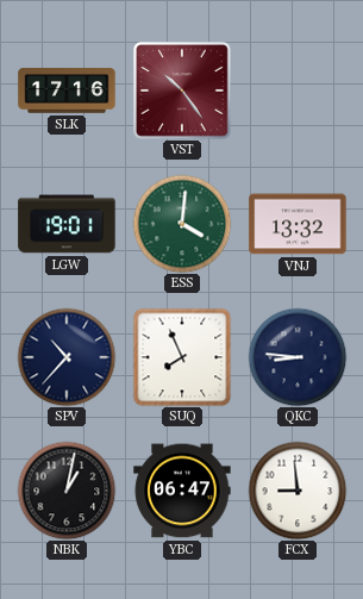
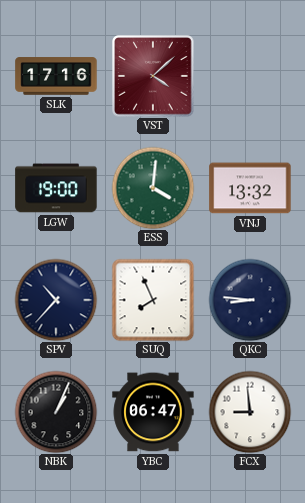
VST: 10:24 -> 4:08 (153, 76)
LGW: 19:01 -> 19:00 (56, 188)
NBK: 1:02 -> 1:04 (56, 412)
